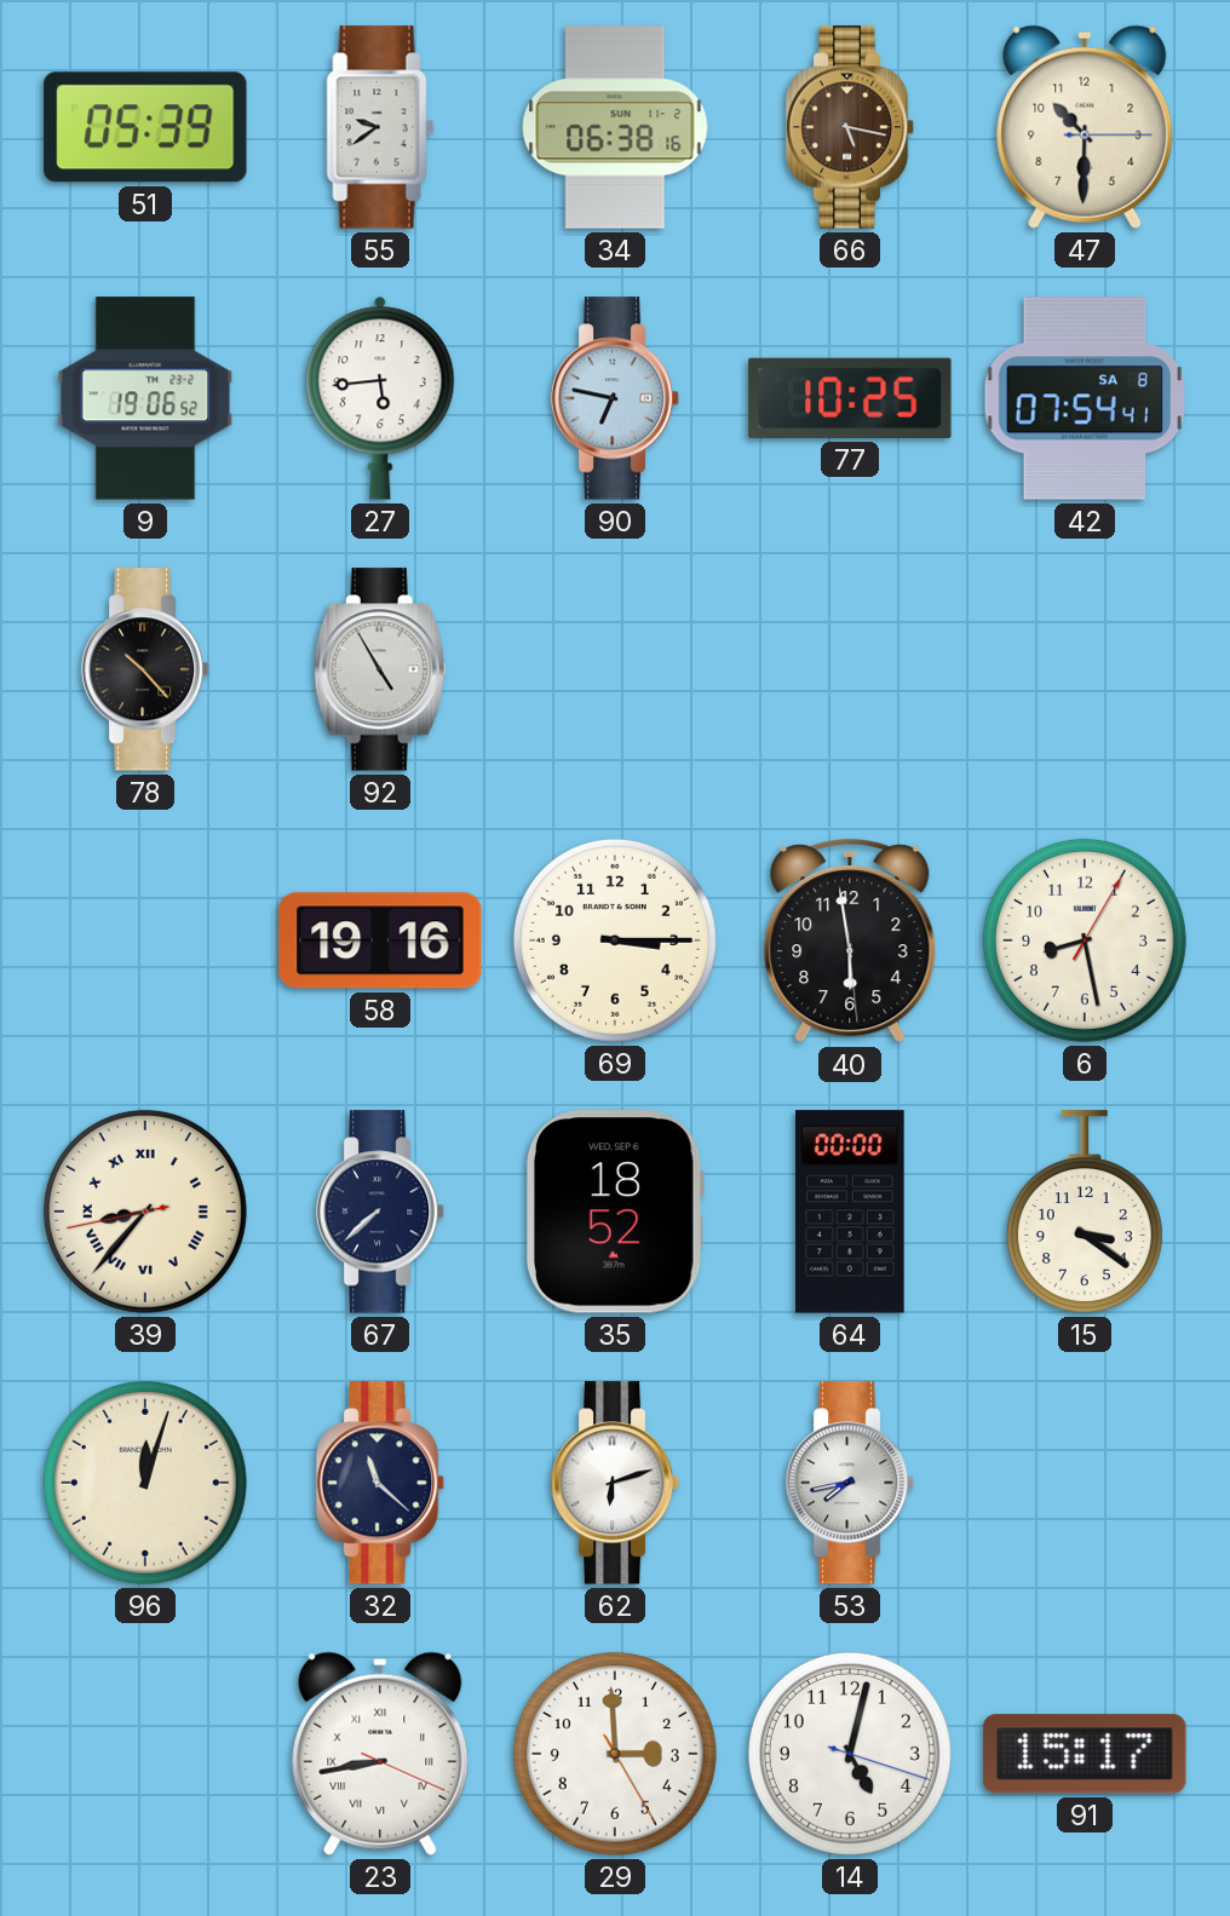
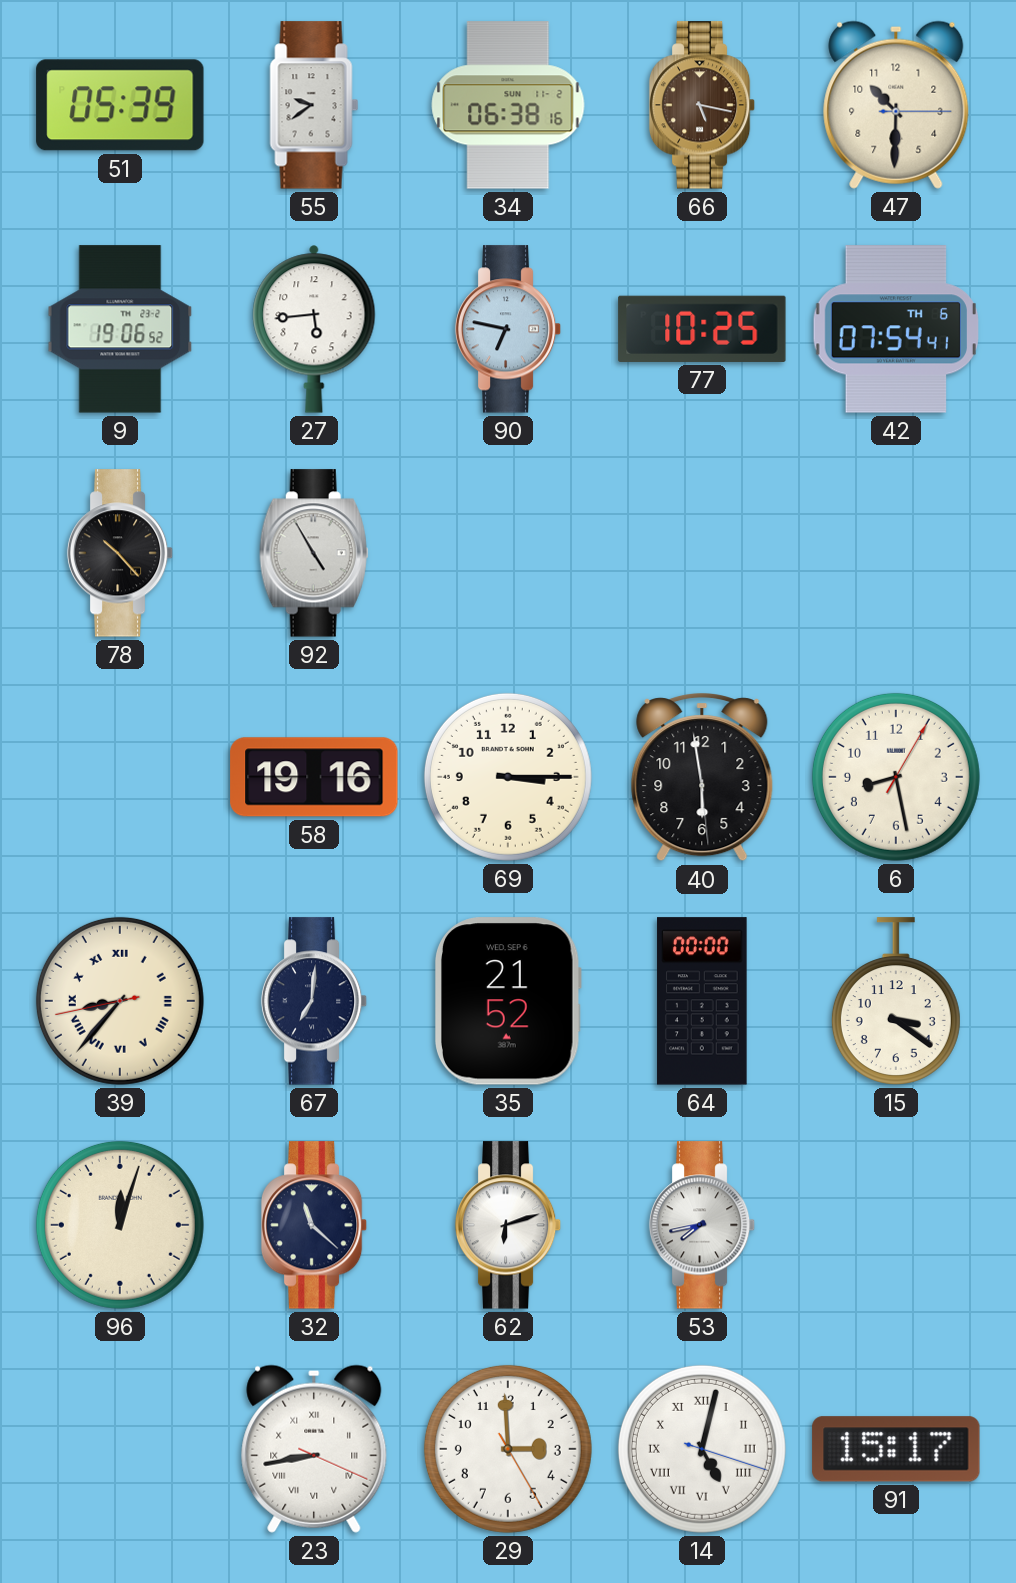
42 date: SA 8 -> TH 6 (896, 329)
67: 7:38 -> 7:01 (314, 1001)
35: 18:52 -> 21:52 (509, 1001)
14 numerals: Arabic -> Roman (702, 1449)
